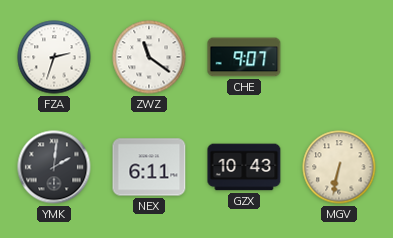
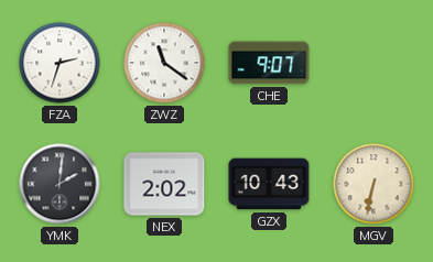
NEX: 6:11 -> 2:02 (164, 184)
